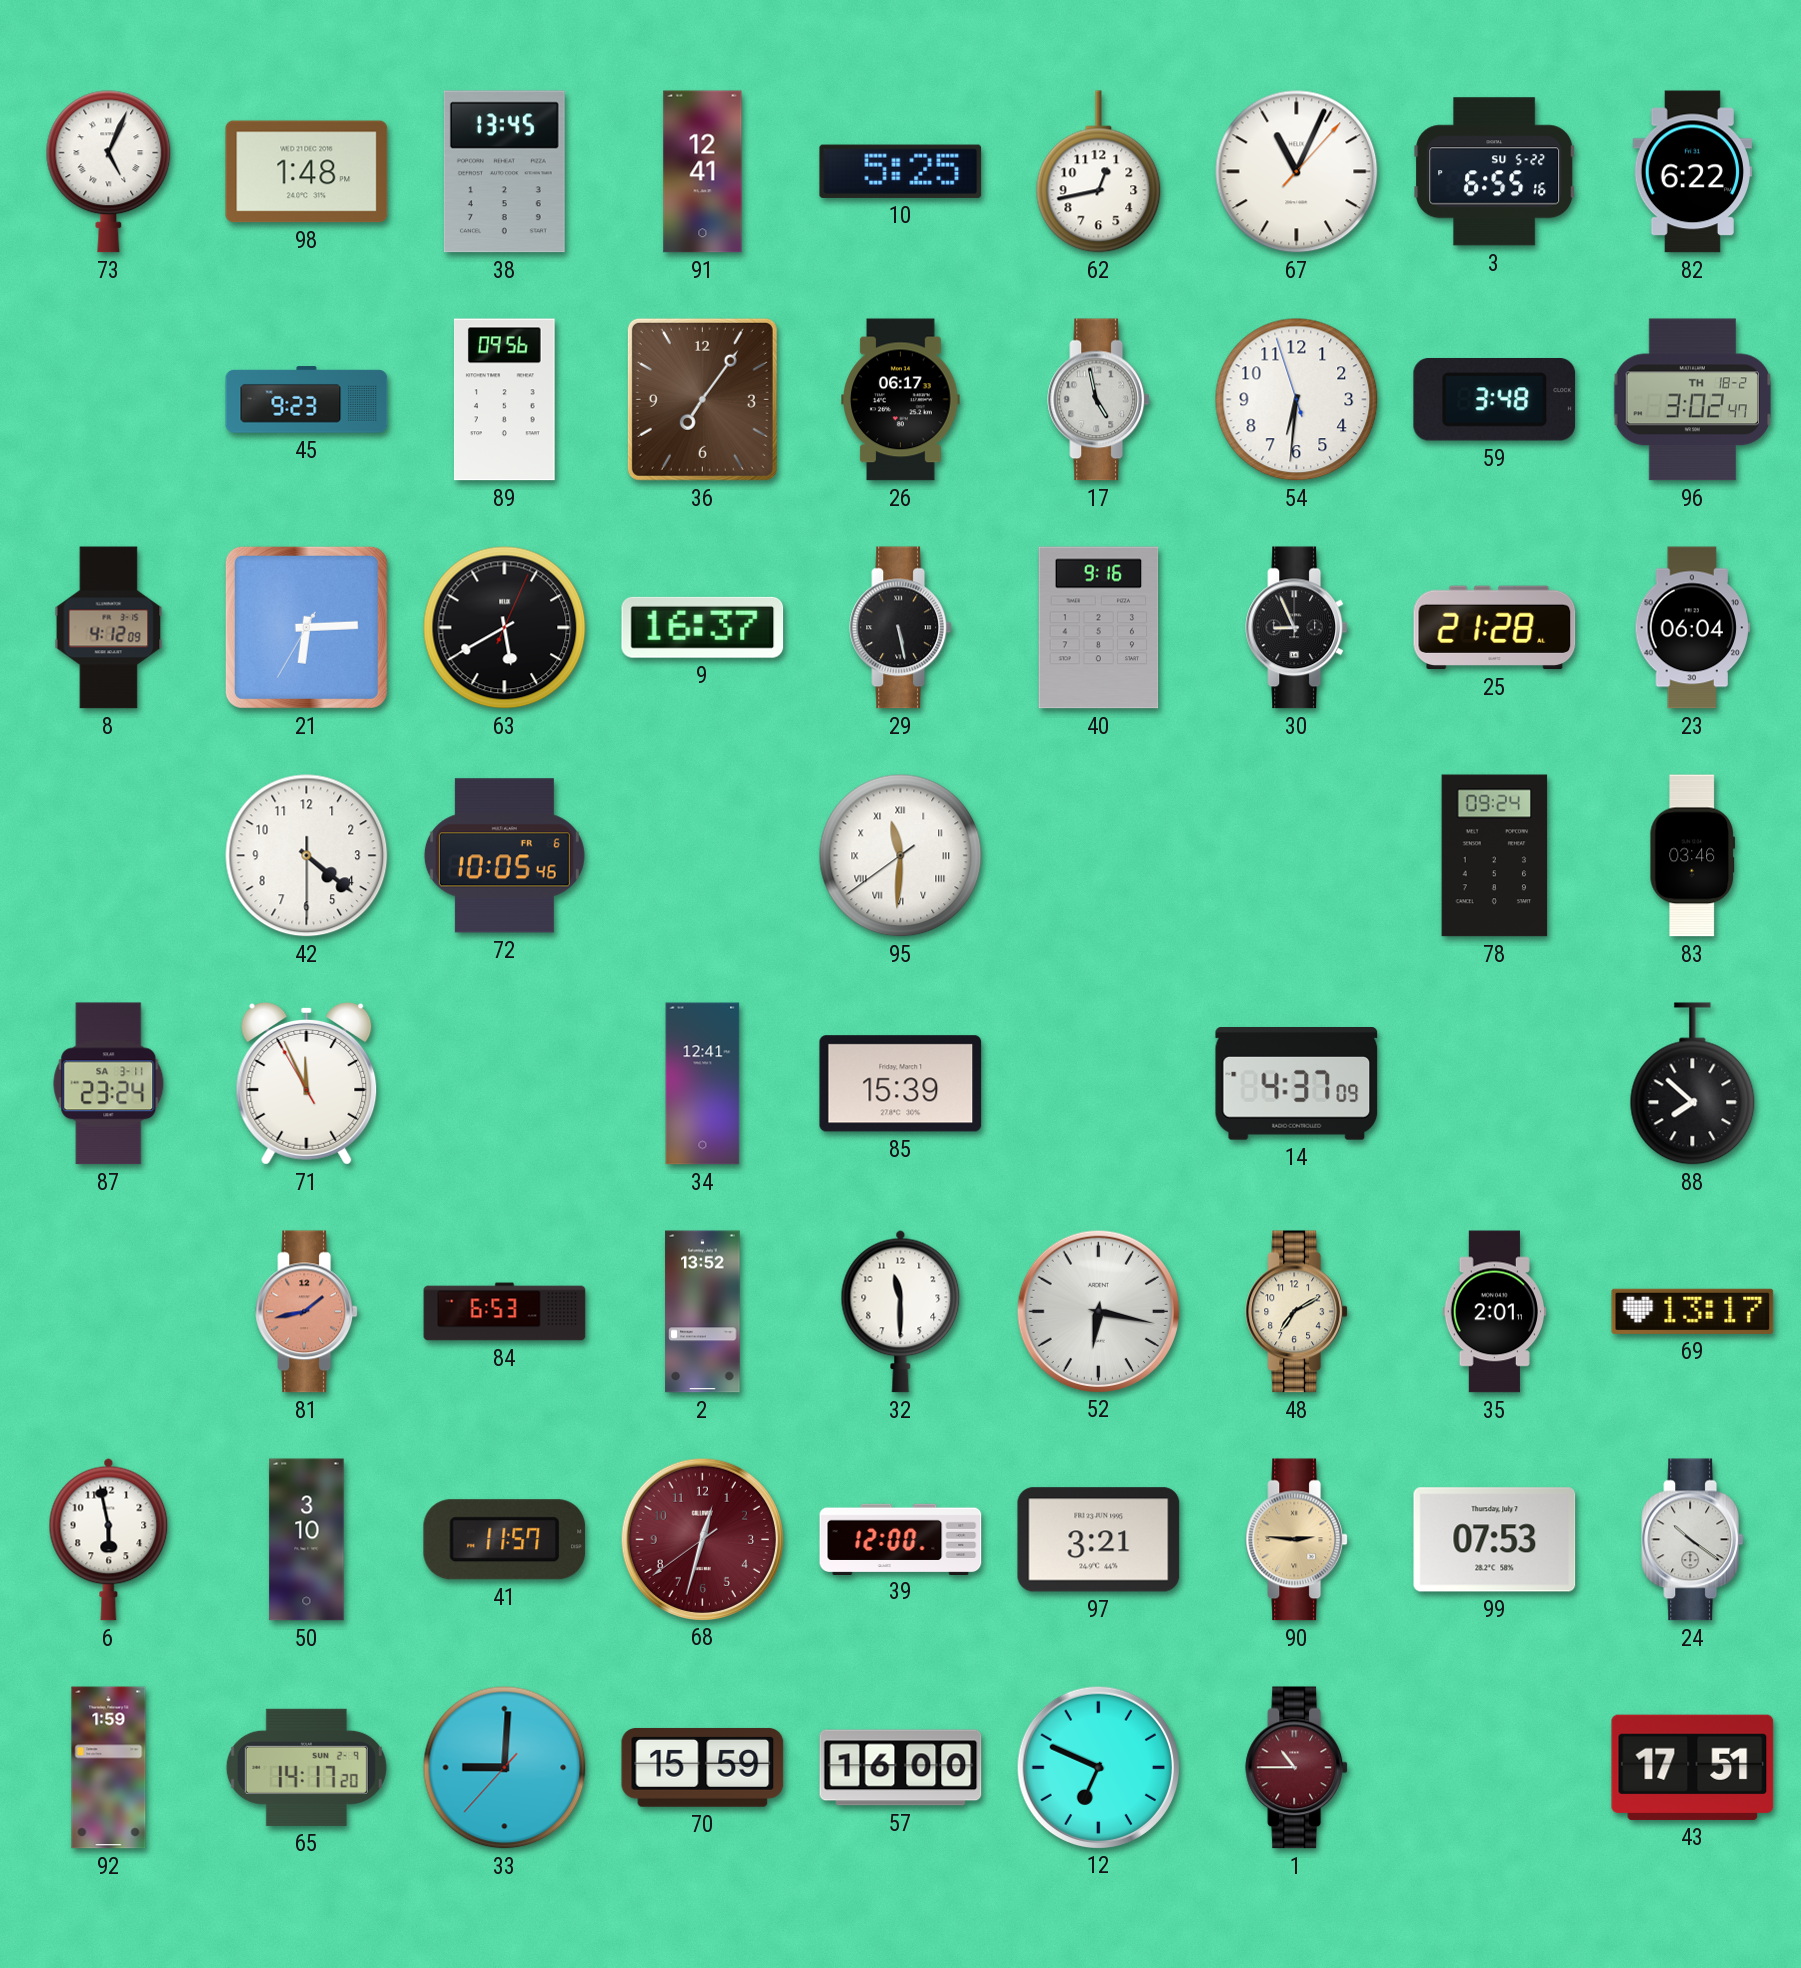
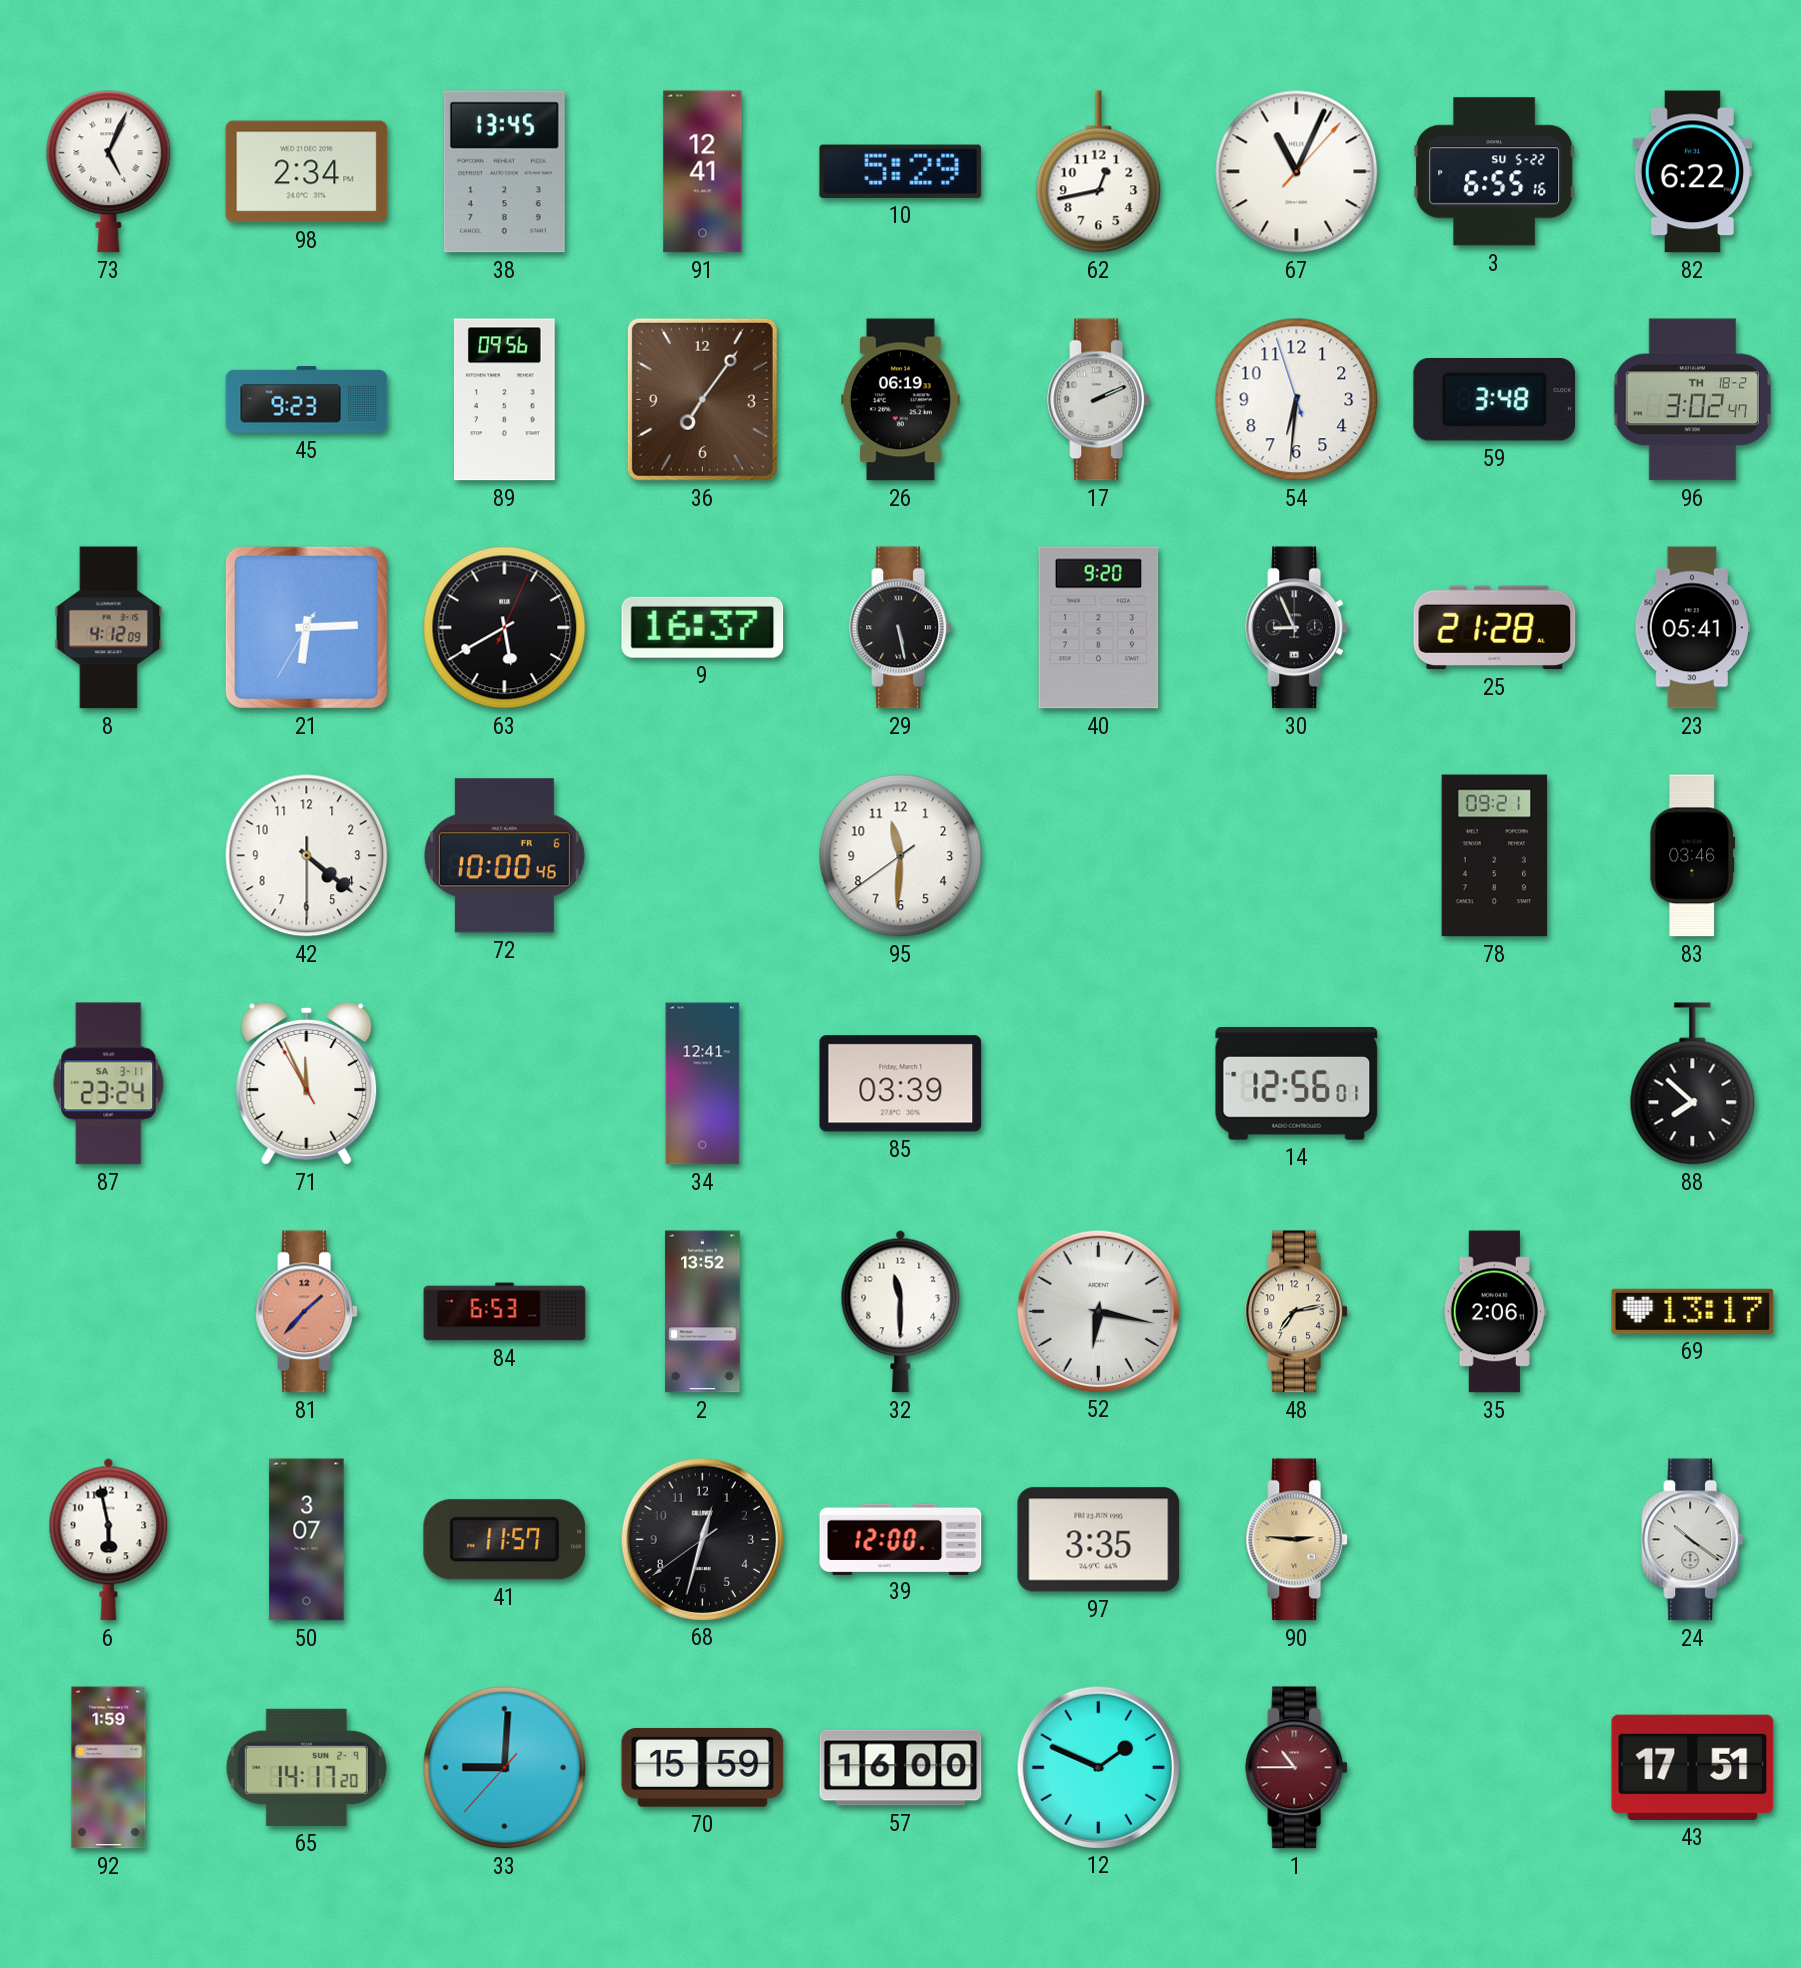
98: 1:48 -> 2:34 (307, 172)
10: 5:25 -> 5:29 (901, 171)
26: 06:17 -> 06:19 (901, 400)
17: 4:58 -> 2:11 (1099, 400)
40: 9:16 -> 9:20 (1099, 628)
23: 06:04 -> 05:41 (1693, 628)
72: 10:05 -> 10:00 (504, 856)
95 numerals: Roman -> Arabic (901, 856)
78: 09:24 -> 09:21 (1495, 856)
85: 15:39 -> 03:39 (901, 1084)
14: 4:37 -> 12:56 (1297, 1084)
81: 1:43 -> 1:37 (307, 1312)
48: 7:10 -> 7:13 (1297, 1312)
35: 2:01 -> 2:06 (1494, 1312)
50: 3:10 -> 3:07 (307, 1540)
68 dial: burgundy -> black (702, 1539)
97: 3:21 -> 3:35 (1099, 1540)
99: 07:53 -> none (1495, 1540)
12: 6:49 -> 1:49 (1098, 1767)
